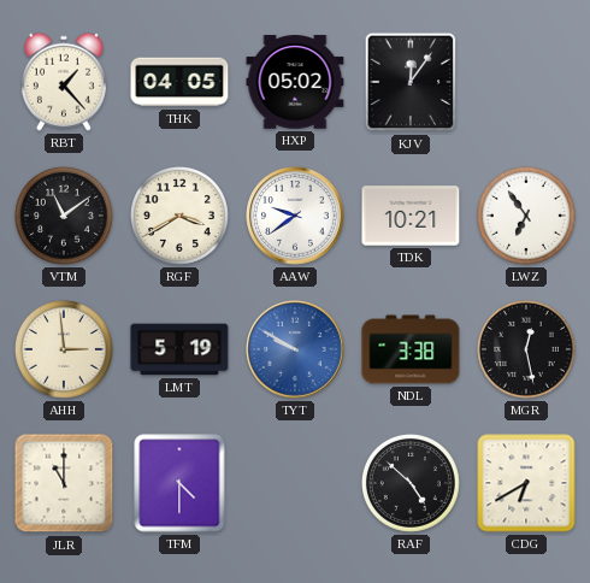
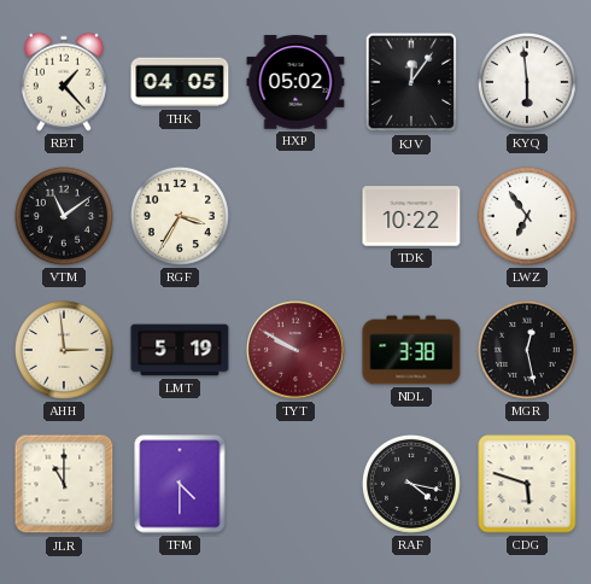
KYQ: none -> 5:59 (527, 82)
RGF: 3:40 -> 3:35 (180, 216)
AAW: 9:39 -> none (295, 216)
TDK: 10:21 -> 10:22 (411, 216)
TYT dial: blue -> burgundy (295, 350)
RAF: 4:52 -> 4:17 (411, 484)
CDG: 6:40 -> 5:48 (527, 484)
